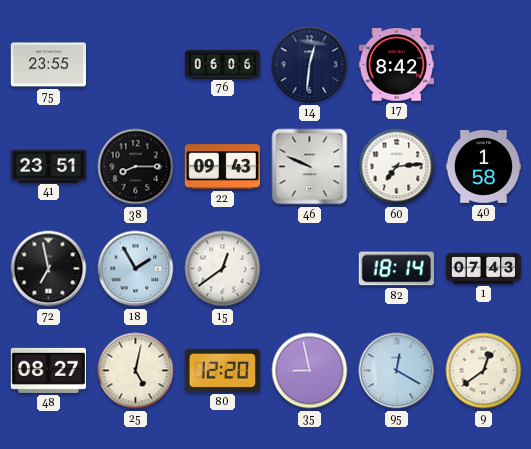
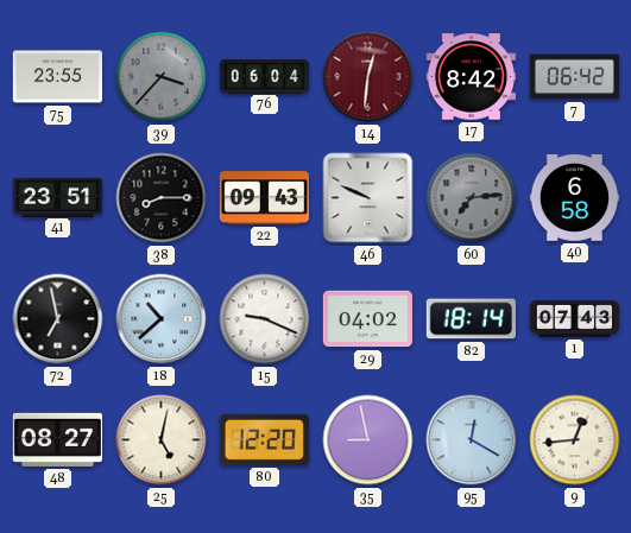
39: none -> 3:37 (162, 77)
76: 06:06 -> 06:04 (265, 76)
14 dial: navy -> burgundy (368, 77)
7: none -> 06:42 (574, 77)
60 dial: white -> grey (472, 198)
40: 1:58 -> 6:58 (575, 198)
18: 1:55 -> 10:38 (162, 319)
15: 12:39 -> 9:19 (265, 319)
29: none -> 04:02 (367, 319)
9: 12:39 -> 12:44 (575, 440)
